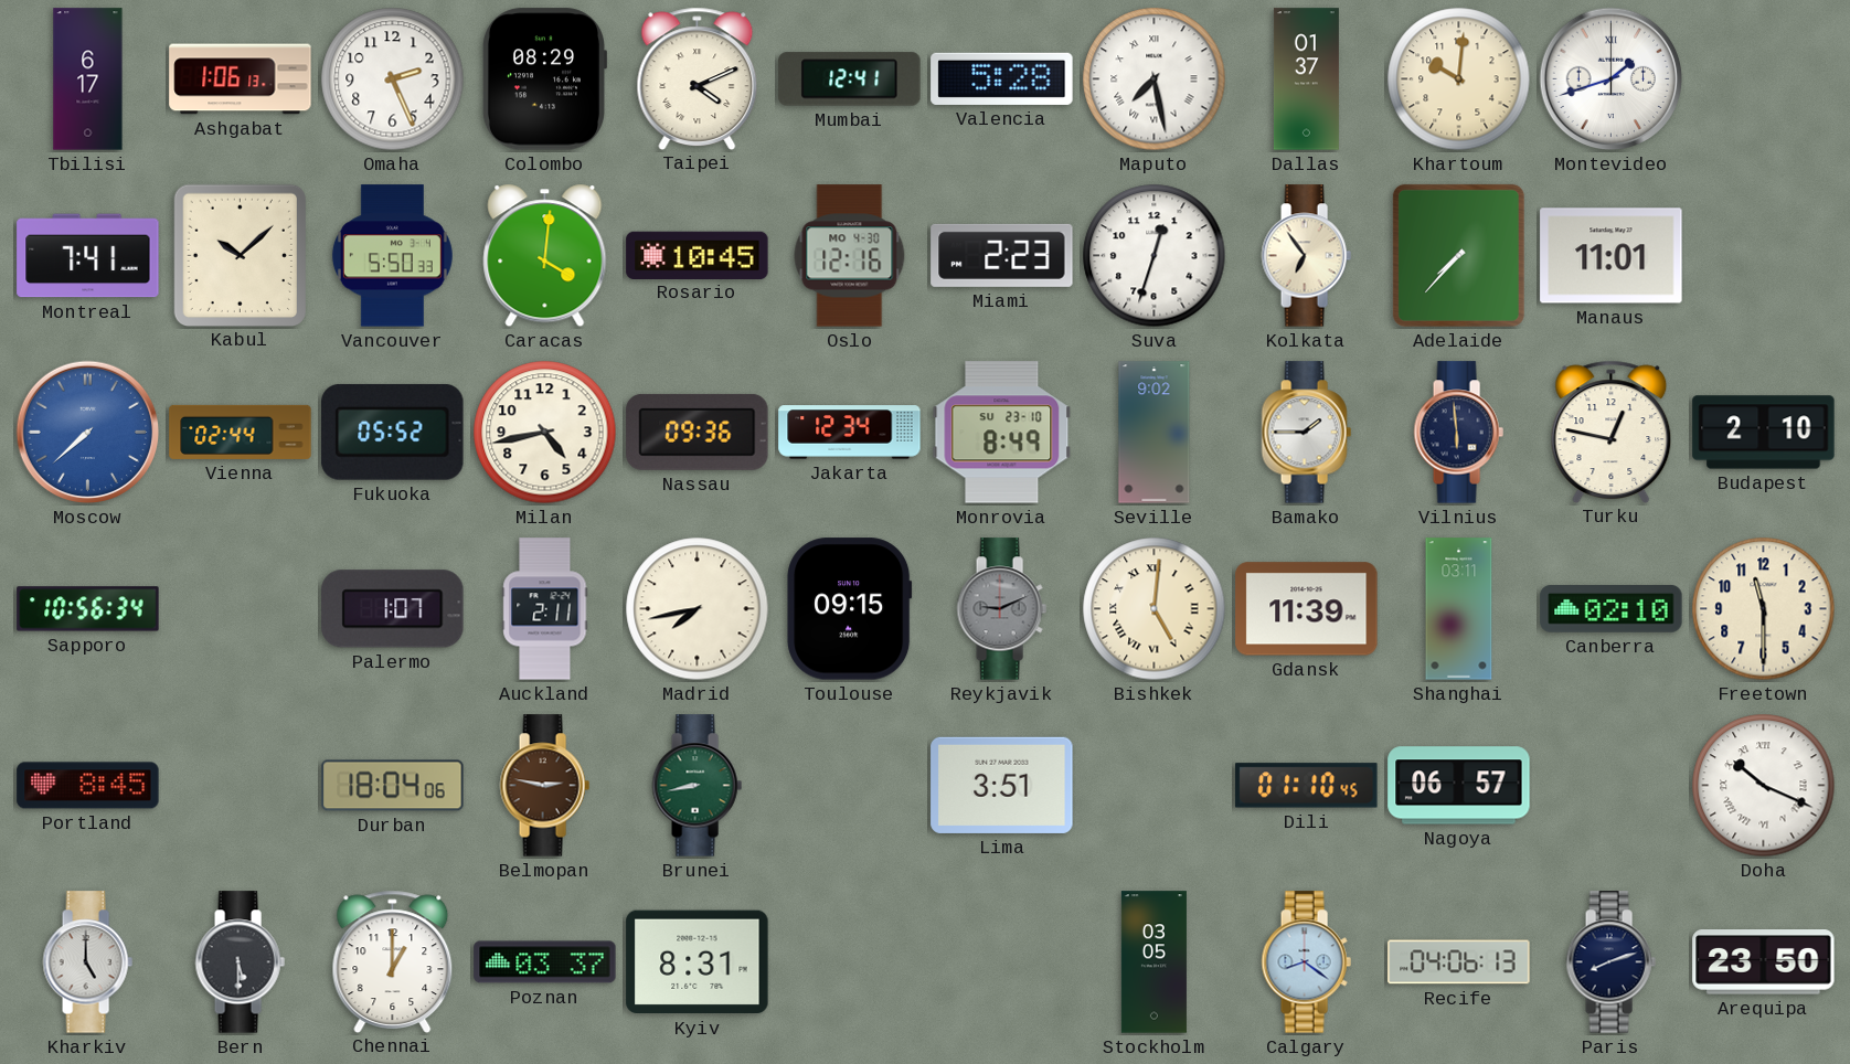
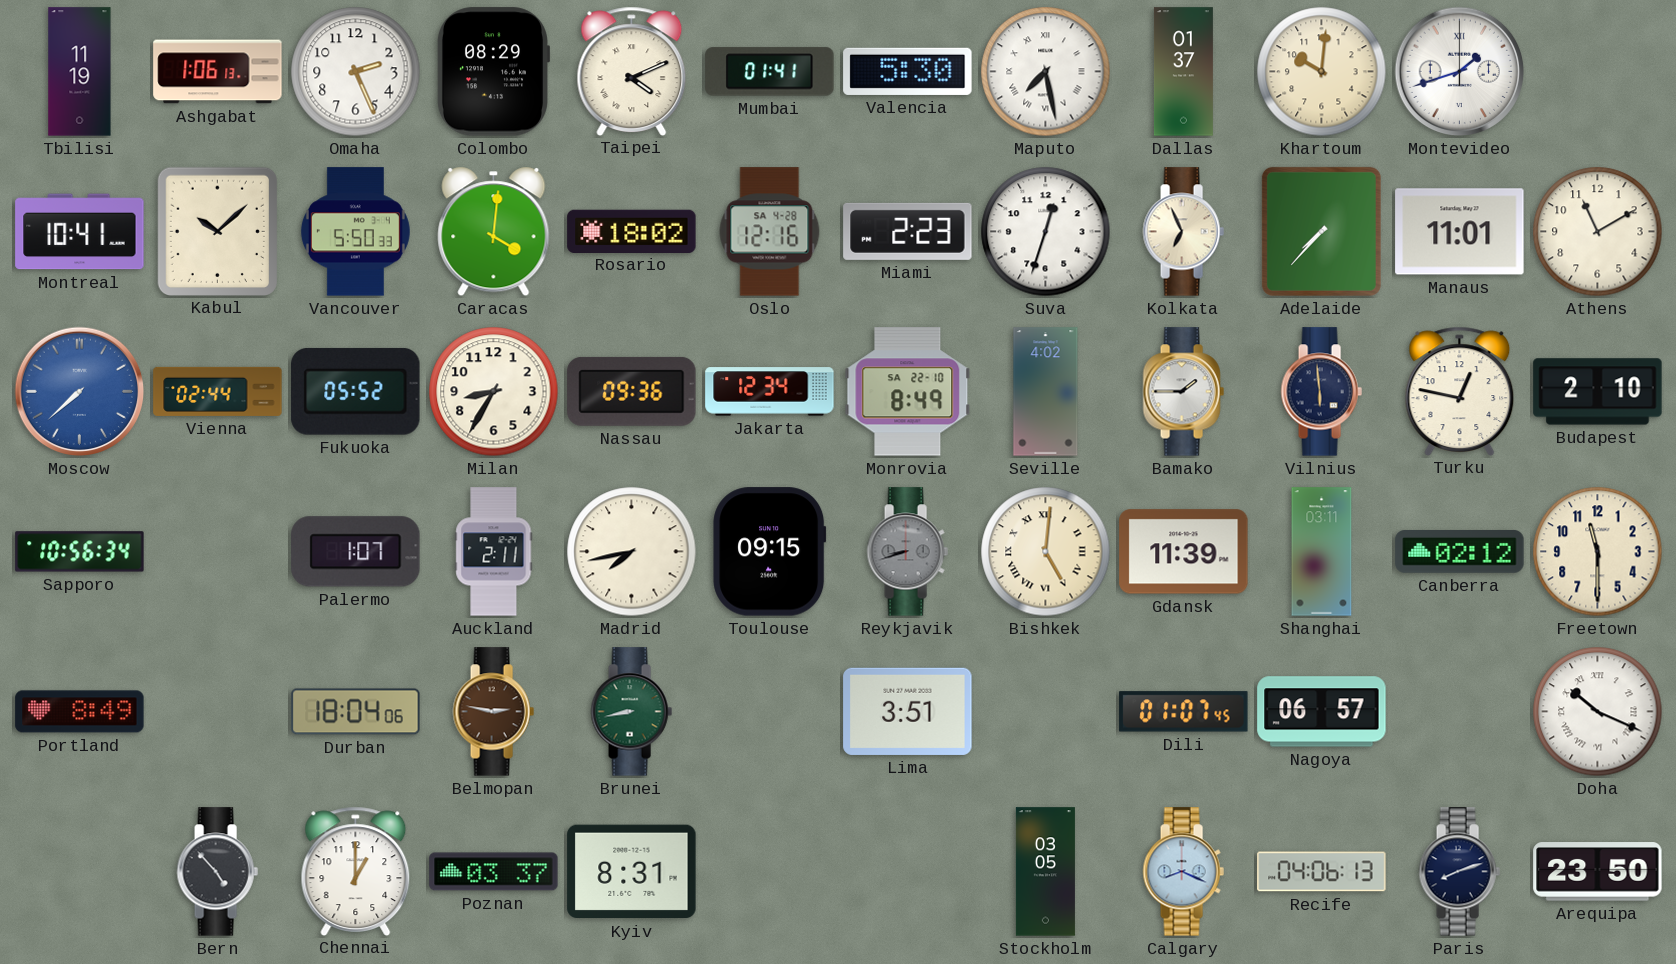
Tbilisi: 6:17 -> 11:19 (80, 72)
Mumbai: 12:41 -> 01:41 (770, 72)
Valencia: 5:28 -> 5:30 (908, 71)
Montreal: 7:41 -> 10:41 (80, 232)
Rosario: 10:45 -> 18:02 (632, 231)
Oslo date: MO 4-30 -> SA 4-28 (770, 232)
Kolkata: 6:54 -> 6:56 (1183, 232)
Athens: none -> 11:10 (1598, 232)
Milan: 4:43 -> 8:35 (494, 392)
Monrovia date: SU 23-10 -> SA 22-10 (908, 392)
Seville: 9:02 -> 4:02 (1046, 392)
Reykjavik: 9:11 -> 8:42 (907, 552)
Canberra: 02:10 -> 02:12 (1460, 552)
Portland: 8:45 -> 8:49 (80, 712)
Dili: 01:10 -> 01:07 (1184, 712)
Kharkiv: 5:00 -> none (87, 962)
Bern: 5:30 -> 4:53 (217, 872)
Calgary: 8:21 -> 8:19 (1183, 872)
